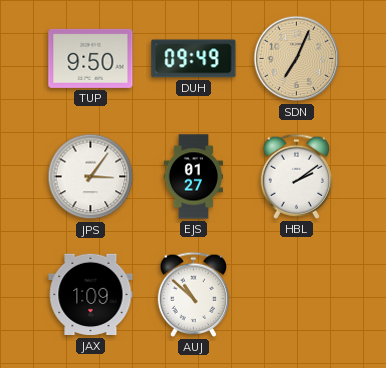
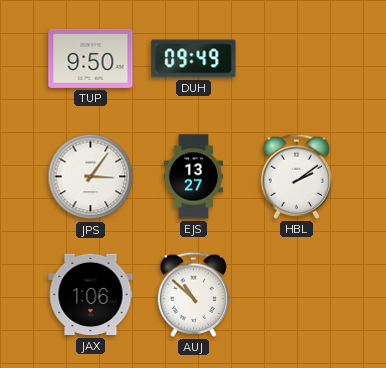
SDN: 7:04 -> none (297, 59)
EJS: 01:27 -> 13:27 (193, 177)
JAX: 1:09 -> 1:06 (91, 295)
